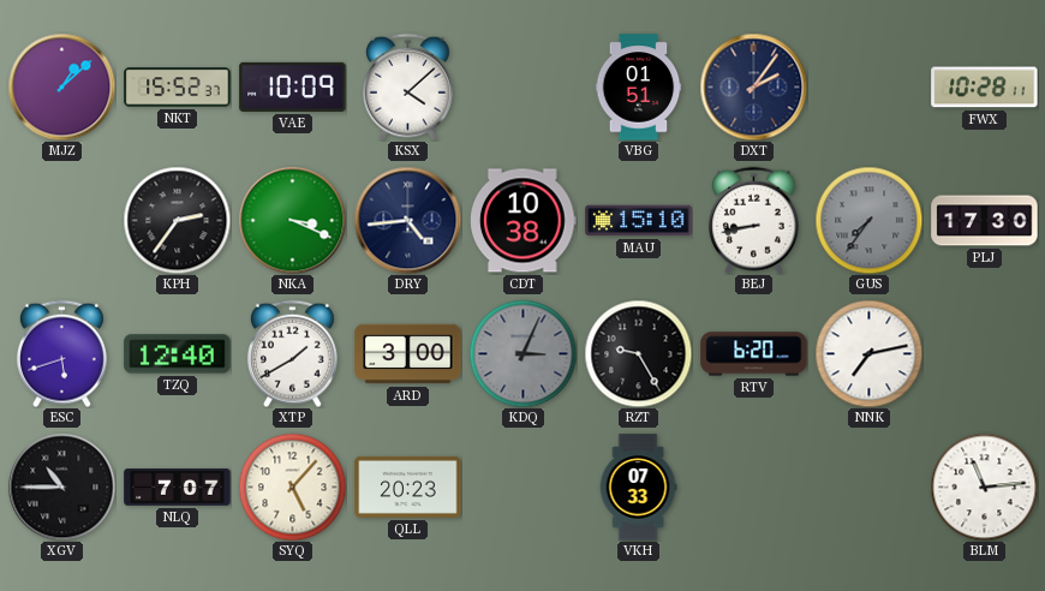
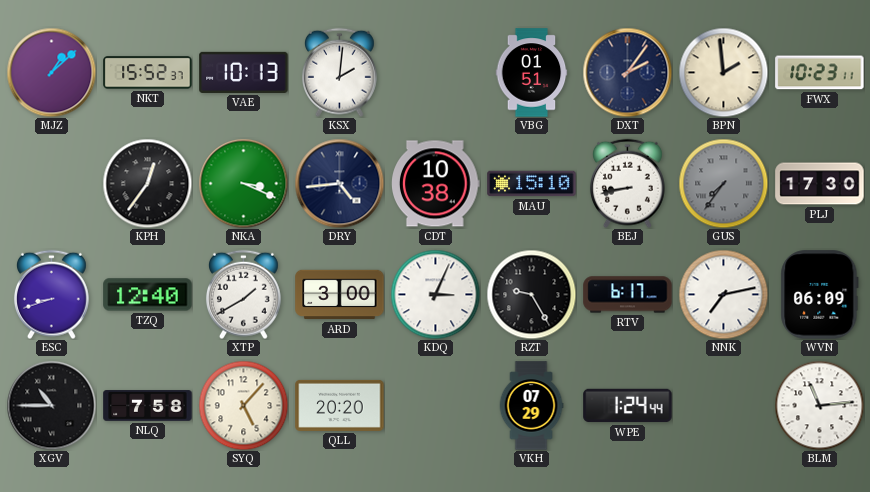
VAE: 10:09 -> 10:13 (244, 72)
KSX: 4:08 -> 2:01 (339, 72)
BPN: none -> 1:59 (723, 72)
FWX: 10:28 -> 10:23 (820, 73)
KPH: 2:36 -> 12:36 (147, 183)
ESC: 5:42 -> 8:42 (51, 294)
KDQ dial: grey -> white (435, 294)
RTV: 6:20 -> 6:17 (628, 295)
WVN: none -> 06:09 (820, 295)
NLQ: 7:07 -> 7:58 (148, 406)
QLL: 20:23 -> 20:20 (340, 405)
VKH: 07:33 -> 07:29 (531, 406)
WPE: none -> 1:24 (628, 406)
